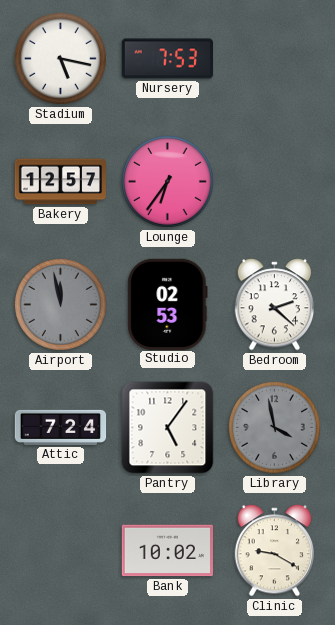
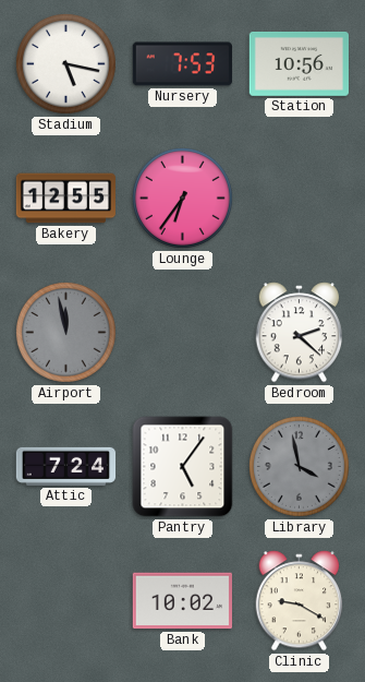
Station: none -> 10:56 (299, 64)
Bakery: 12:57 -> 12:55 (66, 199)
Studio: 02:53 -> none (168, 304)
